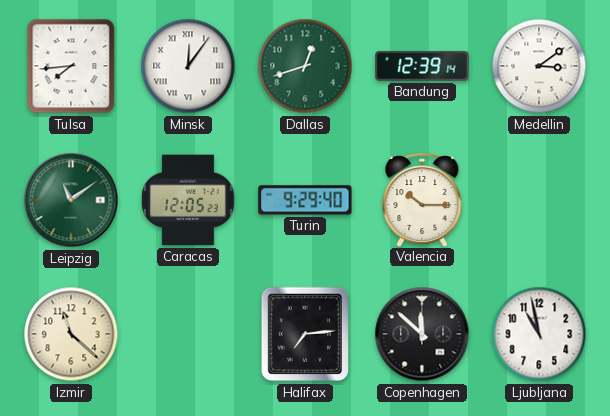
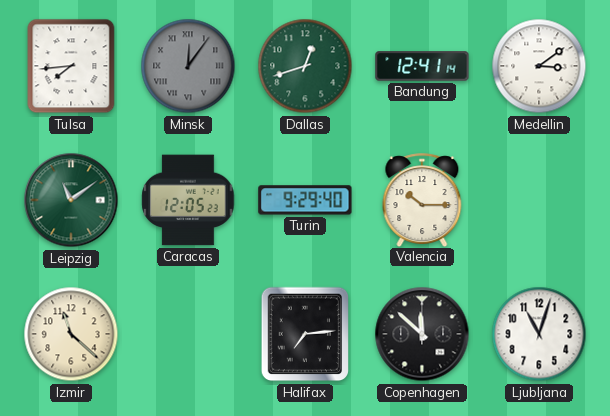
Minsk dial: white -> grey (188, 66)
Bandung: 12:39 -> 12:41 (422, 66)
Ljubljana: 10:58 -> 11:03 (539, 334)
